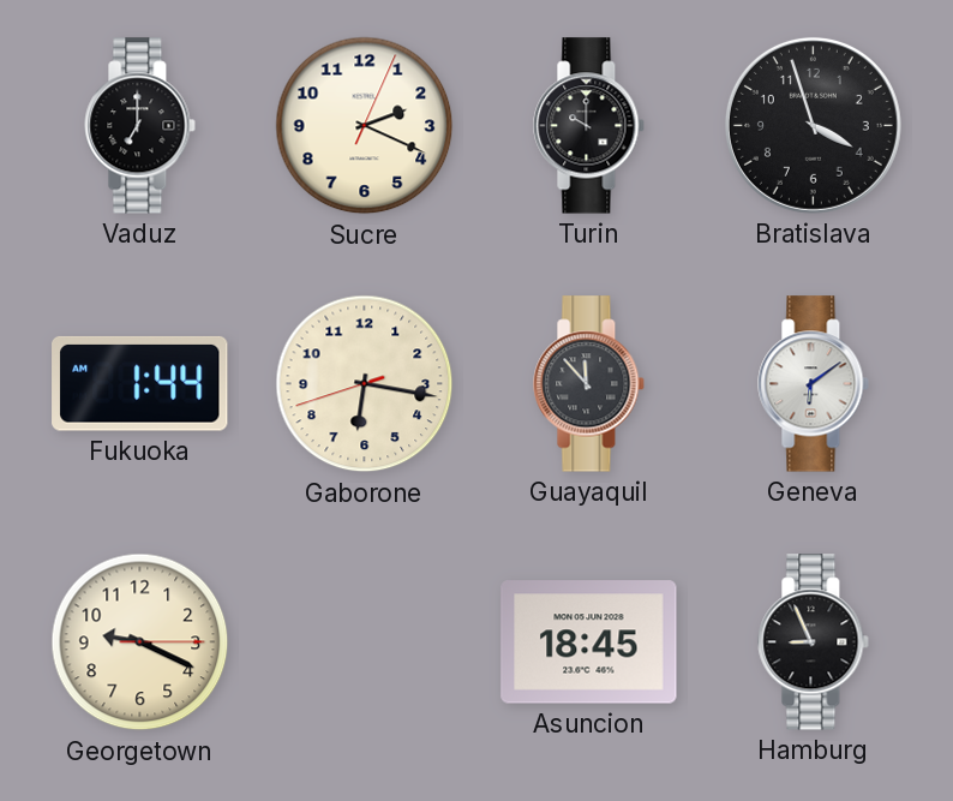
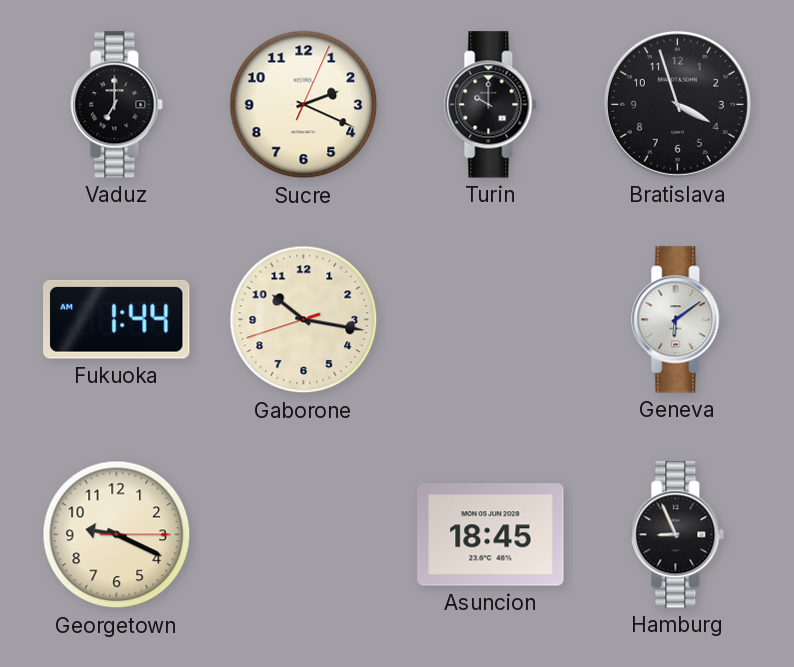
Gaborone: 6:16 -> 10:16 (304, 320)
Guayaquil: 11:53 -> none (589, 384)
